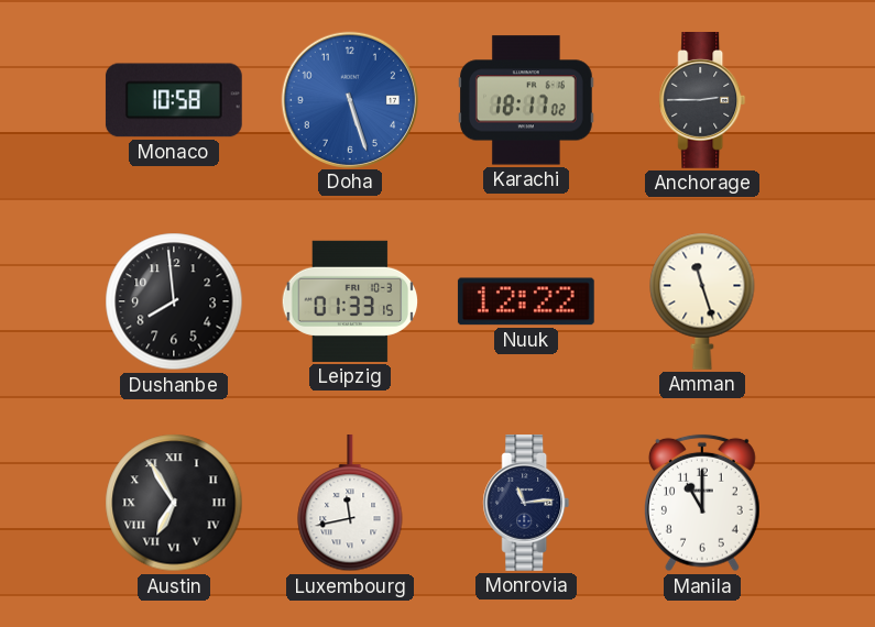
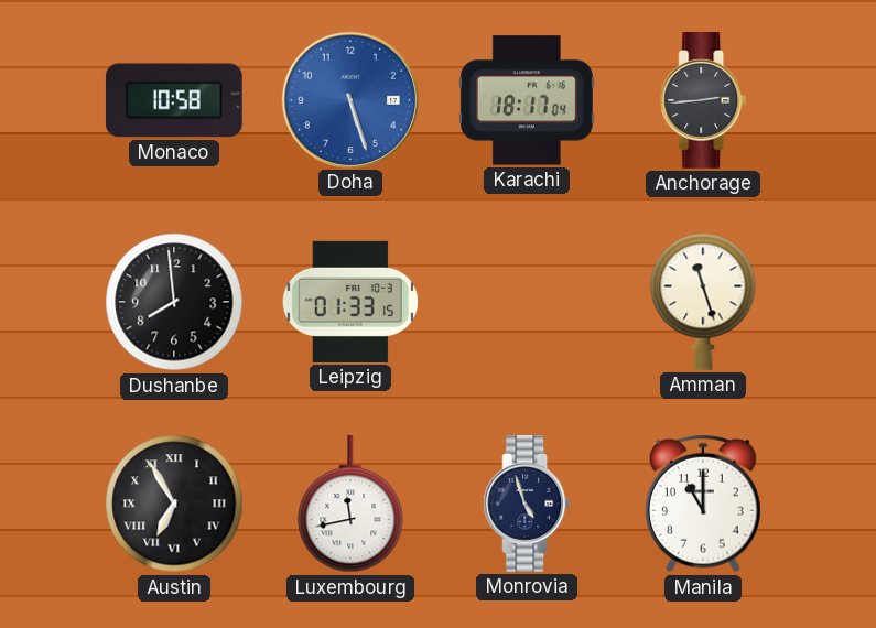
Karachi: 18:17:02 -> 18:17:04 (527, 100)
Anchorage: 2:45 -> 2:44 (703, 101)
Nuuk: 12:22 -> none (526, 301)
Monrovia: 11:14 -> 4:57 (527, 505)
